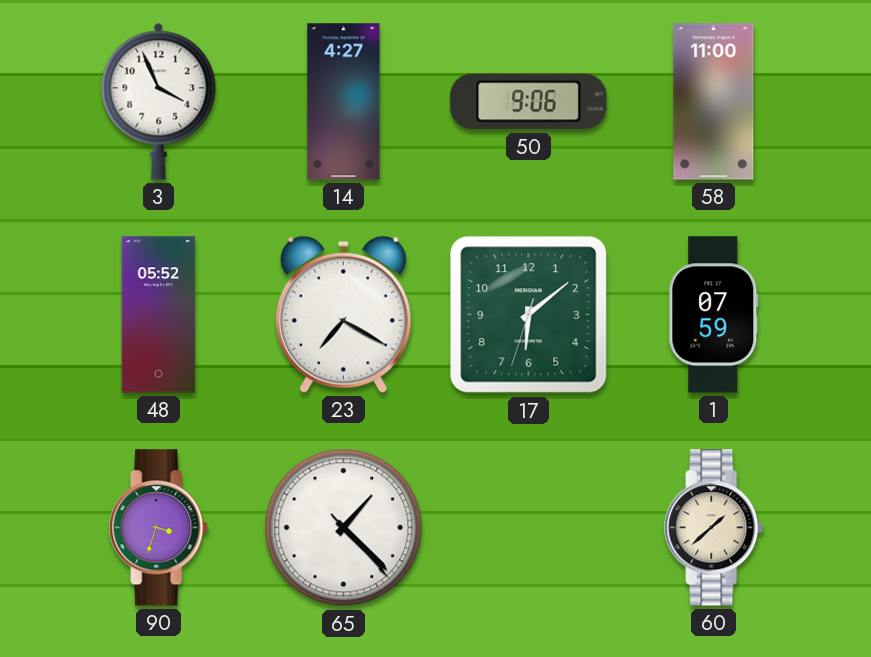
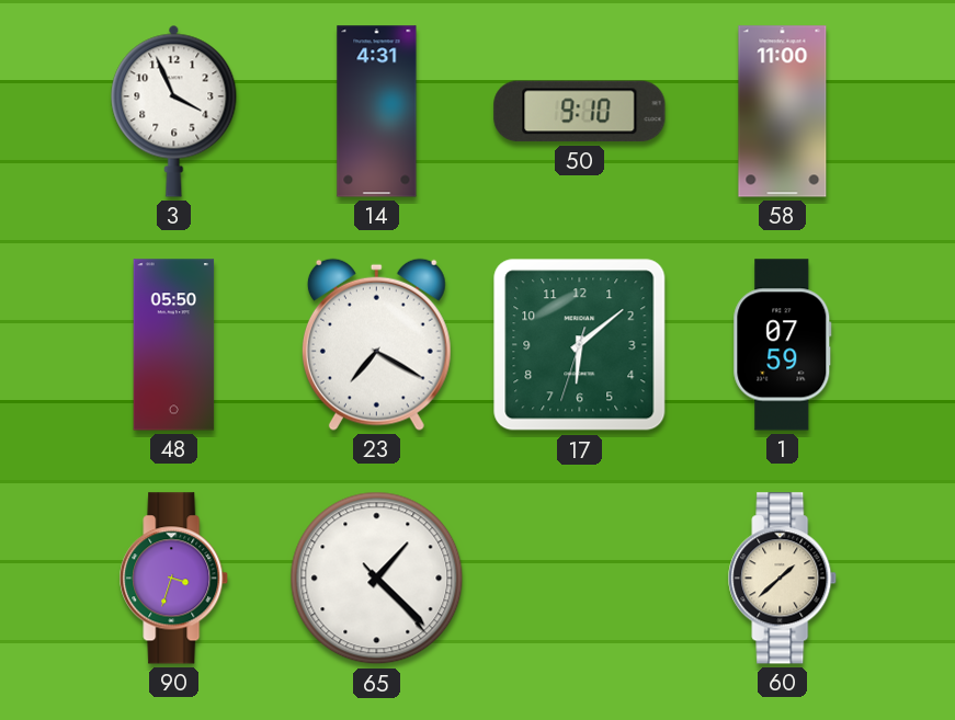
14: 4:27 -> 4:31 (377, 112)
50: 9:06 -> 9:10 (580, 112)
48: 05:52 -> 05:50 (174, 345)
